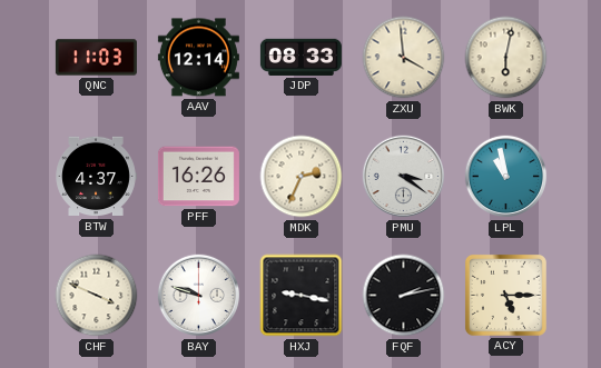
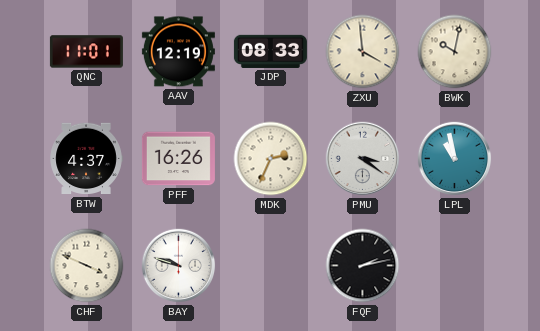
QNC: 11:03 -> 11:01 (86, 52)
AAV: 12:14 -> 12:19 (178, 52)
BWK: 6:02 -> 10:02 (455, 52)
HXJ: 9:17 -> none (302, 296)
ACY: 5:15 -> none (505, 295)
